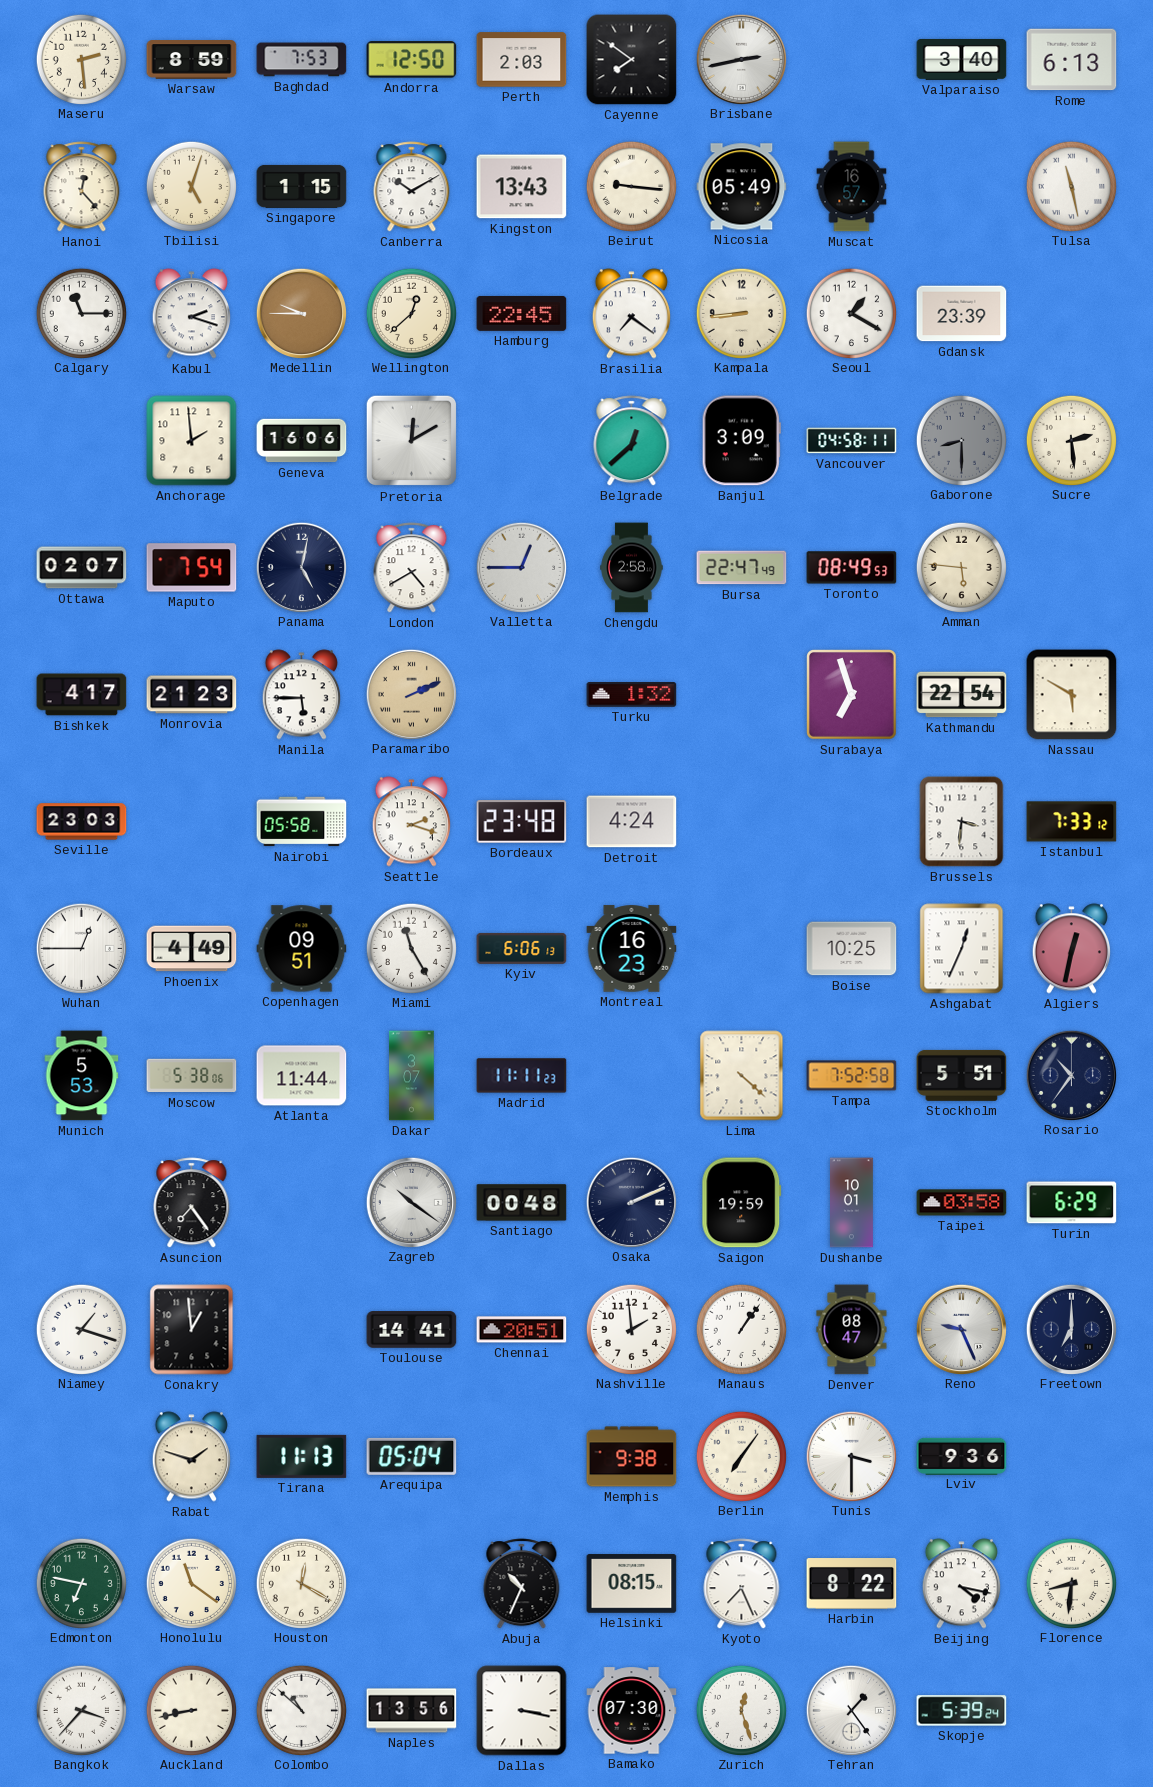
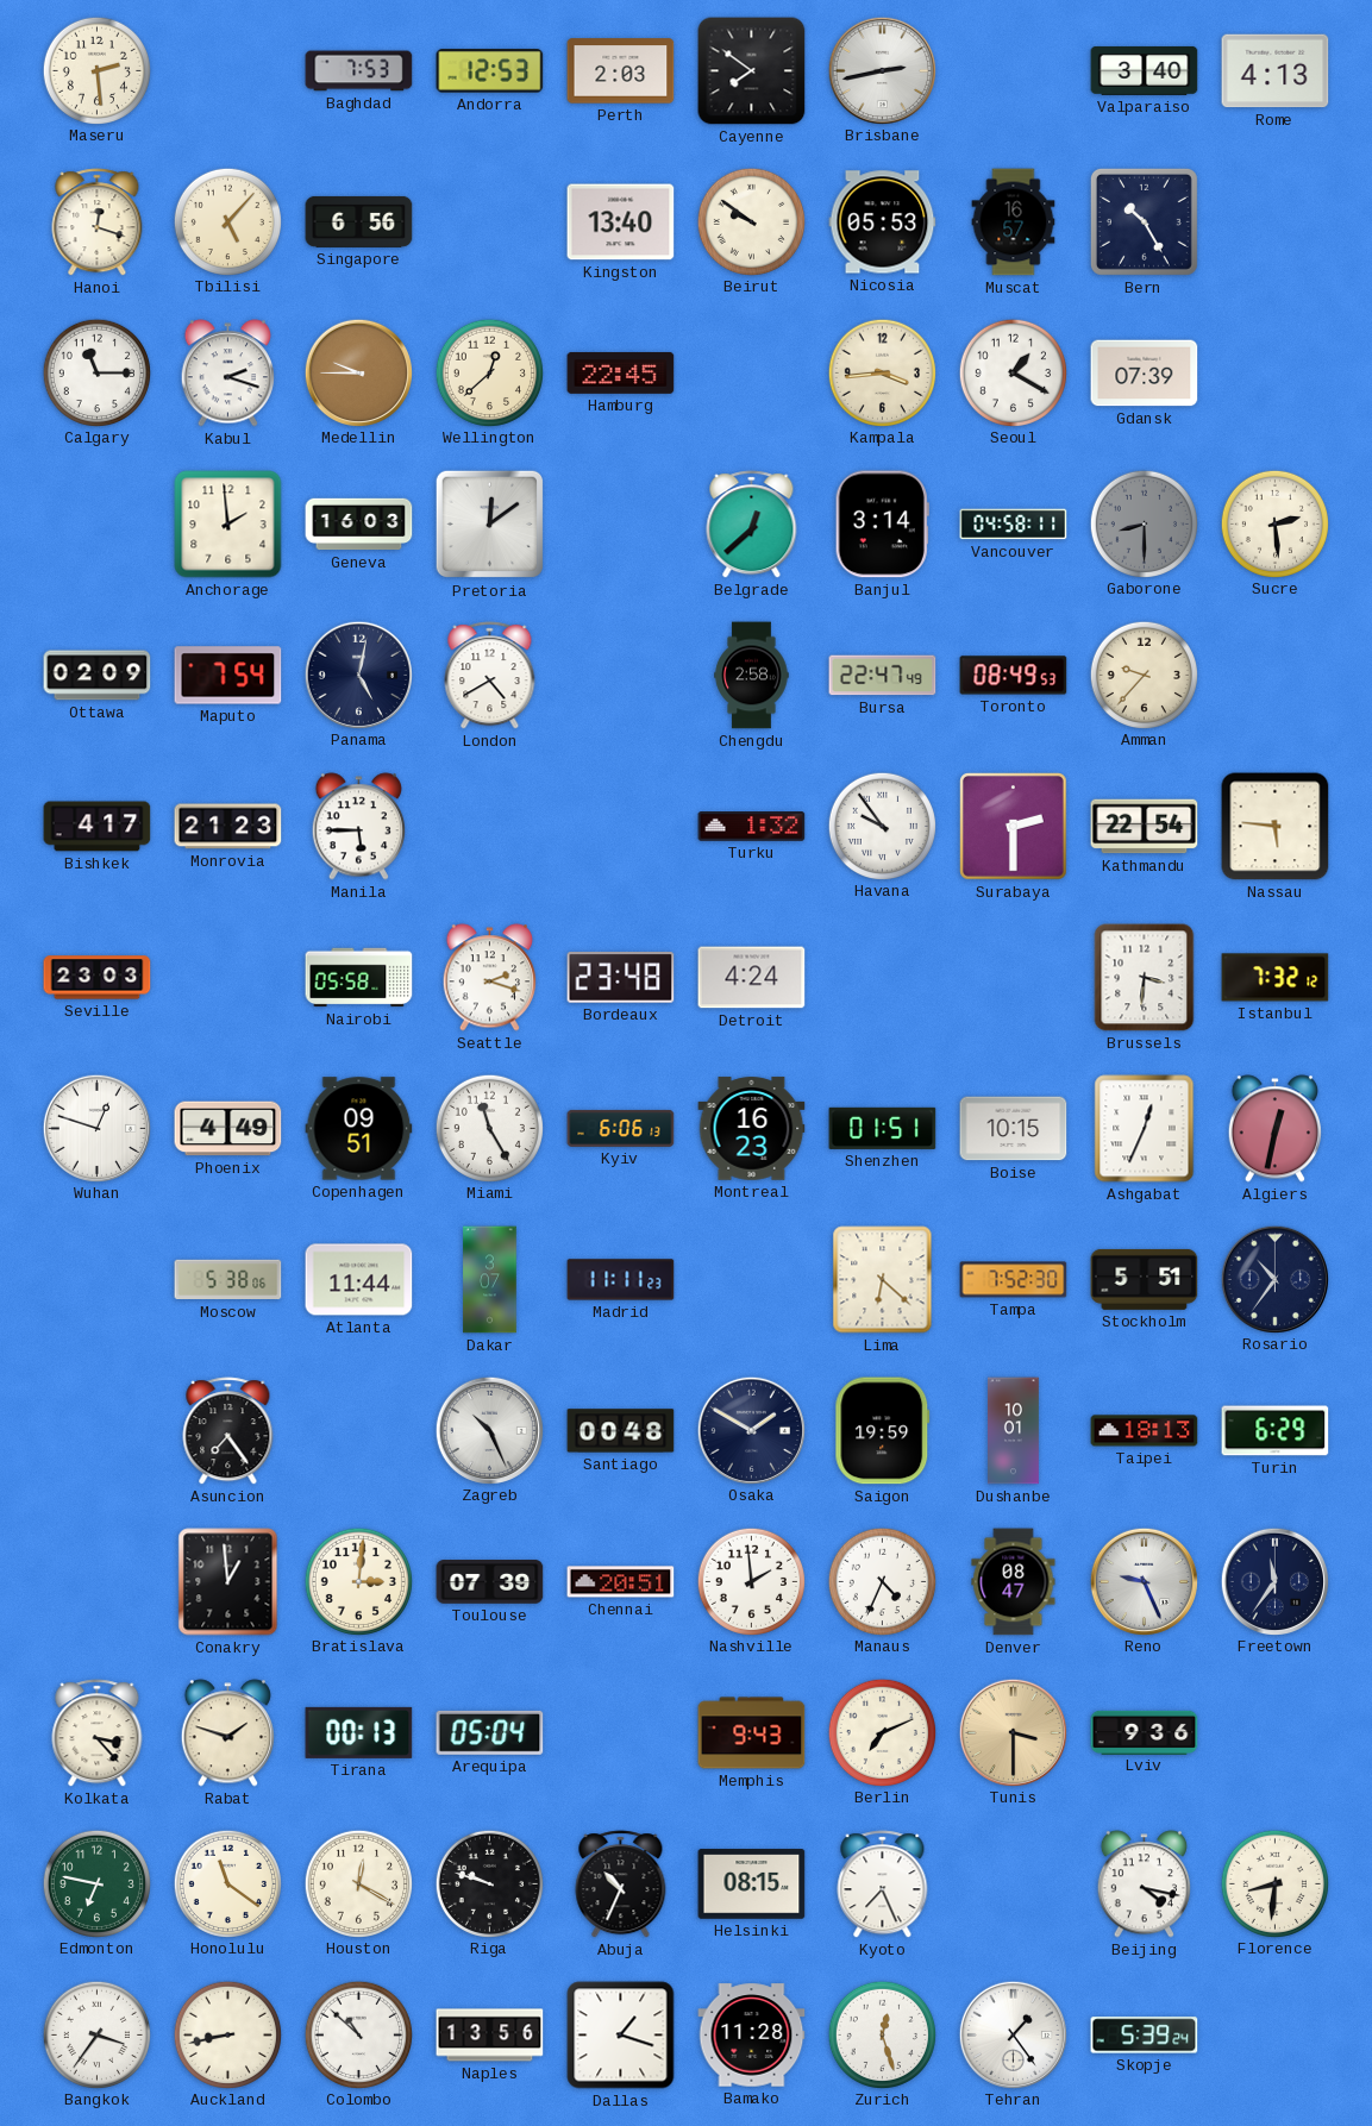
Warsaw: 8:59 -> none (192, 60)
Andorra: 12:50 -> 12:53 (490, 71)
Rome: 6:13 -> 4:13 (1276, 71)
Hanoi: 12:23 -> 12:18 (98, 222)
Tbilisi: 5:03 -> 5:07 (227, 221)
Singapore: 1:15 -> 6:56 (359, 221)
Canberra: 10:10 -> none (412, 187)
Kingston: 13:43 -> 13:40 (621, 222)
Beirut: 9:16 -> 9:51 (751, 221)
Nicosia: 05:49 -> 05:53 (883, 222)
Bern: none -> 10:25 (1144, 221)
Tulsa: 11:28 -> none (1071, 186)
Brasilia: 7:21 -> none (631, 314)
Kampala: 8:44 -> 3:44 (882, 372)
Gdansk: 23:39 -> 07:39 (1145, 374)
Geneva: 16:06 -> 16:03 (359, 525)
Pretoria: 12:10 -> 12:09 (490, 525)
Banjul: 3:09 -> 3:14 (882, 525)
Ottawa: 02:07 -> 02:09 (98, 676)
Valletta: 12:45 -> none (521, 567)
Amman: 5:46 -> 9:37 (1144, 675)
Paramaribo: 2:11 -> none (411, 694)
Havana: none -> 9:54 (882, 826)
Surabaya: 6:57 -> 2:30 (1014, 827)
Nassau: 5:50 -> 5:46 (1276, 827)
Istanbul: 7:33 -> 7:32 (1276, 978)
Wuhan: 12:45 -> 12:48 (96, 1128)
Shenzhen: none -> 01:51 (883, 1128)
Boise: 10:25 -> 10:15 (1014, 1129)
Munich: 5:53 -> none (82, 1076)
Lima: 4:22 -> 6:22 (883, 1280)
Tampa: 7:52:58 -> 7:52:30 (1014, 1280)
Zagreb: 10:21 -> 10:26 (489, 1430)
Osaka: 2:11 -> 1:50 (751, 1430)
Taipei: 03:58 -> 18:13 (1145, 1431)
Niamey: 1:18 -> none (81, 1329)
Bratislava: none -> 3:01 (358, 1581)
Toulouse: 14:41 -> 07:39 (490, 1582)
Manaus: 1:06 -> 4:34 (882, 1581)
Freetown: 7:00 -> 11:36 (1274, 1581)
Kolkata: none -> 3:23 (98, 1733)
Tirana: 11:13 -> 00:13 (359, 1732)
Memphis: 9:38 -> 9:43 (752, 1733)
Berlin: 7:06 -> 7:11 (882, 1732)
Tunis dial: white -> champagne (1013, 1732)
Riga: none -> 9:48 (489, 1883)
Harbin: 8:22 -> none (852, 1584)
Bangkok: 3:37 -> 3:36 (96, 2034)
Dallas: 3:17 -> 1:18 (621, 2036)
Bamako: 07:30 -> 11:28 (752, 2036)
